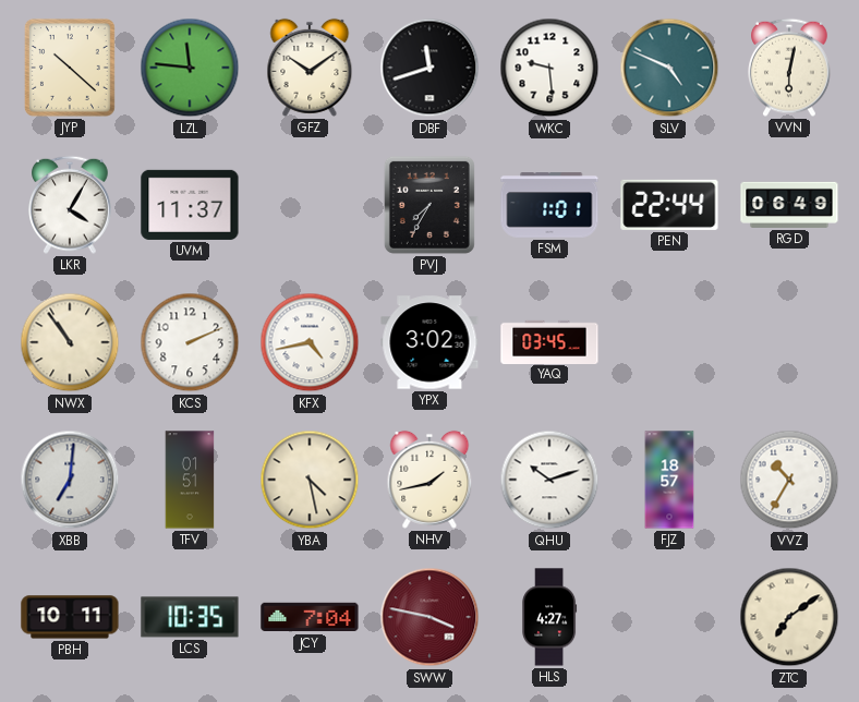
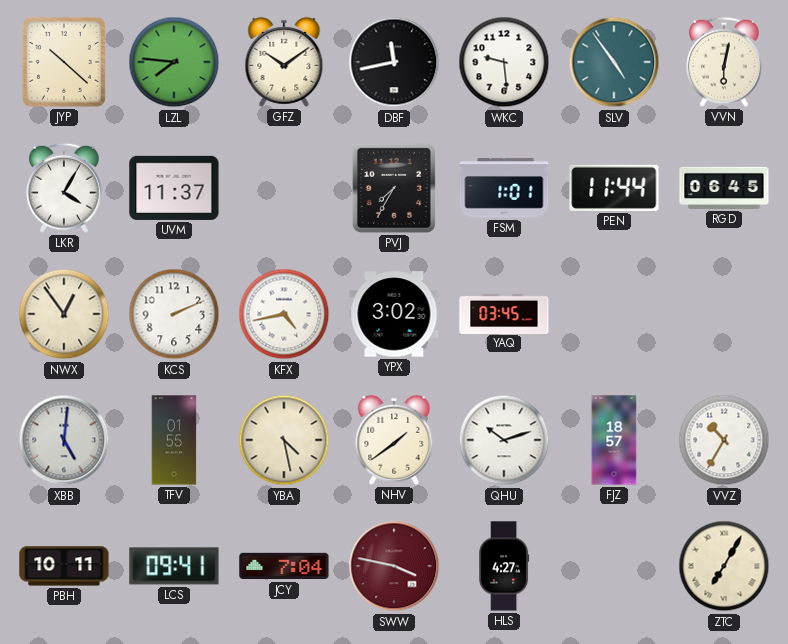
LZL: 11:46 -> 7:46 (174, 62)
DBF: 11:42 -> 11:43 (394, 62)
SLV: 4:49 -> 4:54 (614, 62)
PEN: 22:44 -> 11:44 (614, 188)
RGD: 06:49 -> 06:45 (724, 188)
NWX: 10:54 -> 12:54 (64, 314)
XBB: 7:01 -> 5:01 (64, 440)
TFV: 01:51 -> 01:55 (174, 440)
NHV: 1:43 -> 1:39 (394, 440)
LCS: 10:35 -> 09:41 (174, 566)
ZTC: 7:09 -> 7:05 (724, 566)
